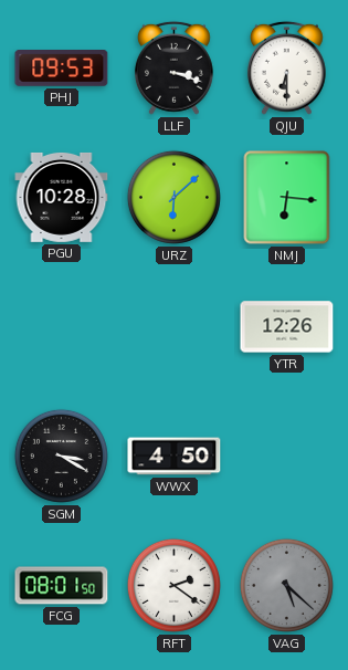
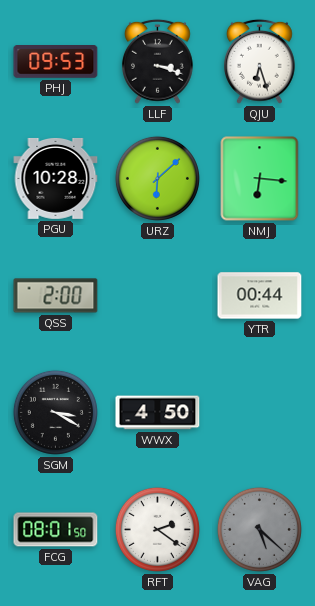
QJU: 6:30 -> 6:27 (259, 61)
QSS: none -> 2:00 (56, 296)
YTR: 12:26 -> 00:44 (260, 296)
